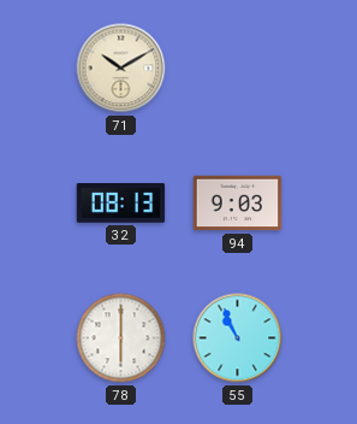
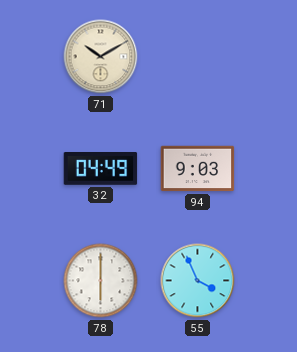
32: 08:13 -> 04:49 (101, 169)
55: 10:56 -> 3:56 (198, 281)
